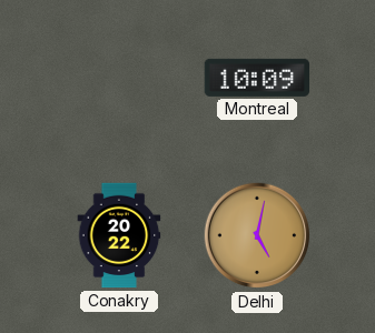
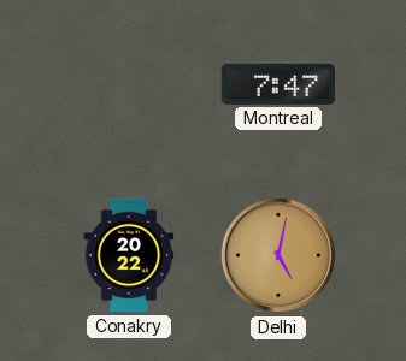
Montreal: 10:09 -> 7:47 (278, 84)
